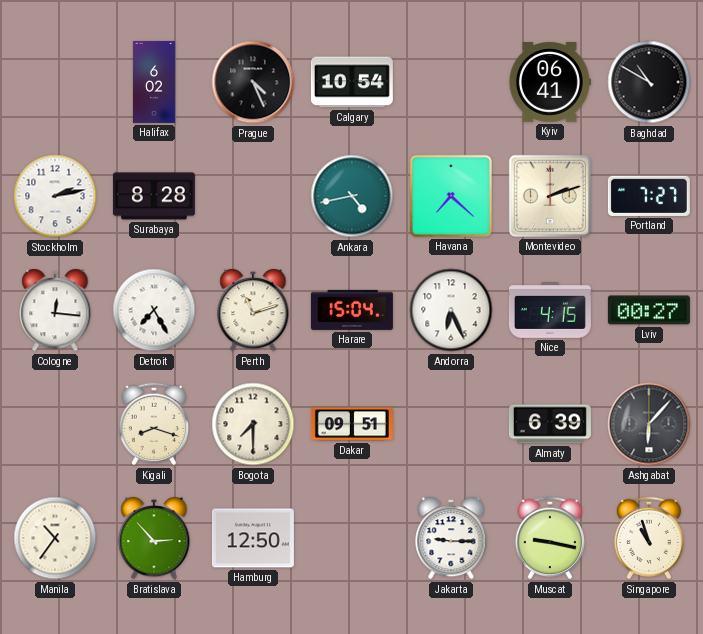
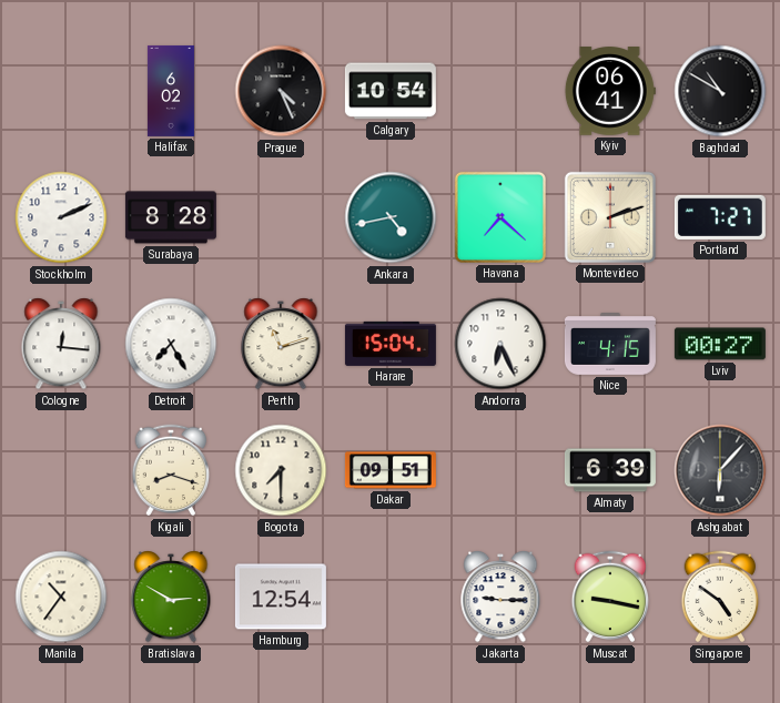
Stockholm: 2:13 -> 2:11 (61, 217)
Bratislava: 2:53 -> 2:50 (171, 597)
Hamburg: 12:50 -> 12:54 (281, 597)
Singapore: 10:57 -> 4:51 (720, 597)
